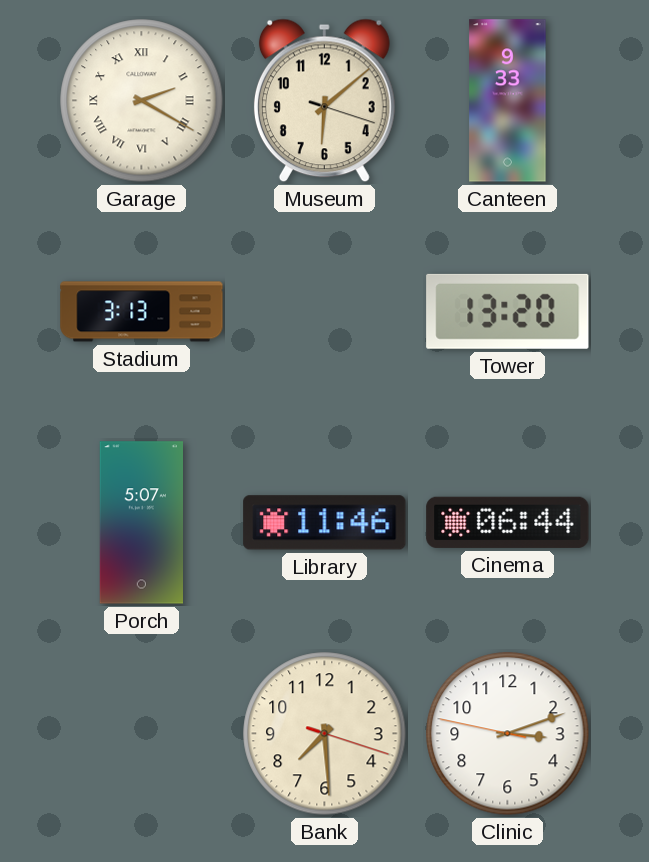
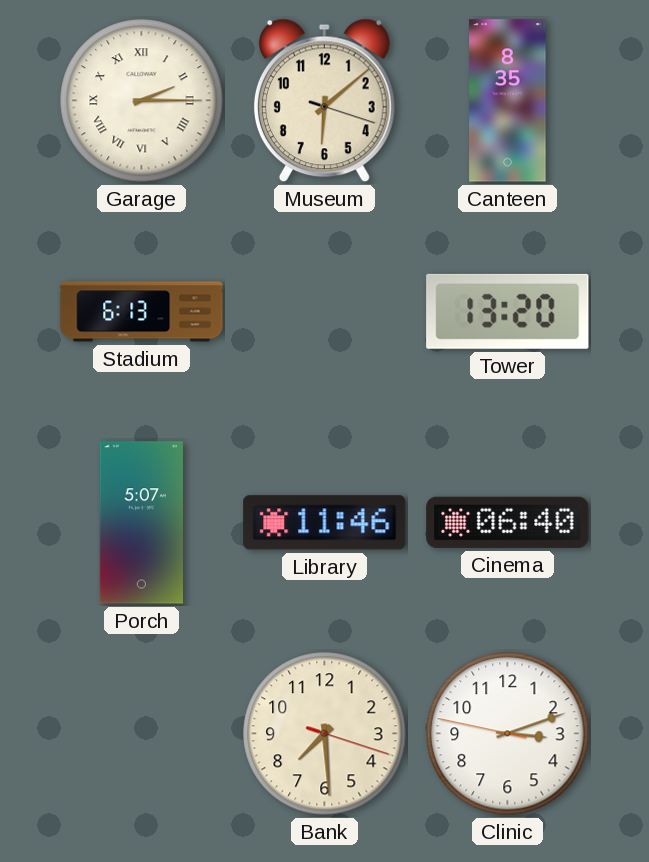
Garage: 2:20 -> 2:15 (142, 101)
Canteen: 9:33 -> 8:35 (508, 101)
Stadium: 3:13 -> 6:13 (142, 312)
Cinema: 06:44 -> 06:40 (508, 522)
